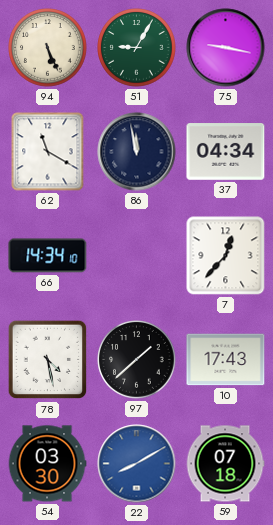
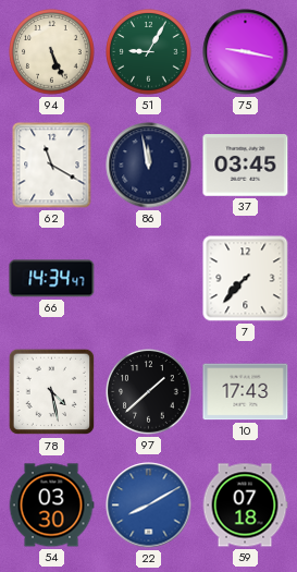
37: 04:34 -> 03:45 (246, 166)
66: 14:34:10 -> 14:34:47 (52, 279)
7: 12:37 -> 7:37 (246, 279)
